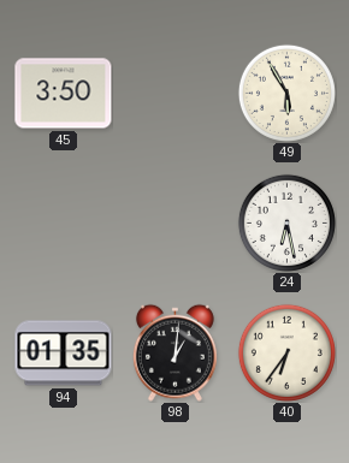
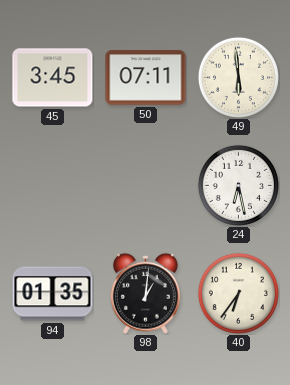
45: 3:50 -> 3:45 (53, 78)
50: none -> 07:11 (146, 78)
49: 5:55 -> 5:59 (238, 77)
